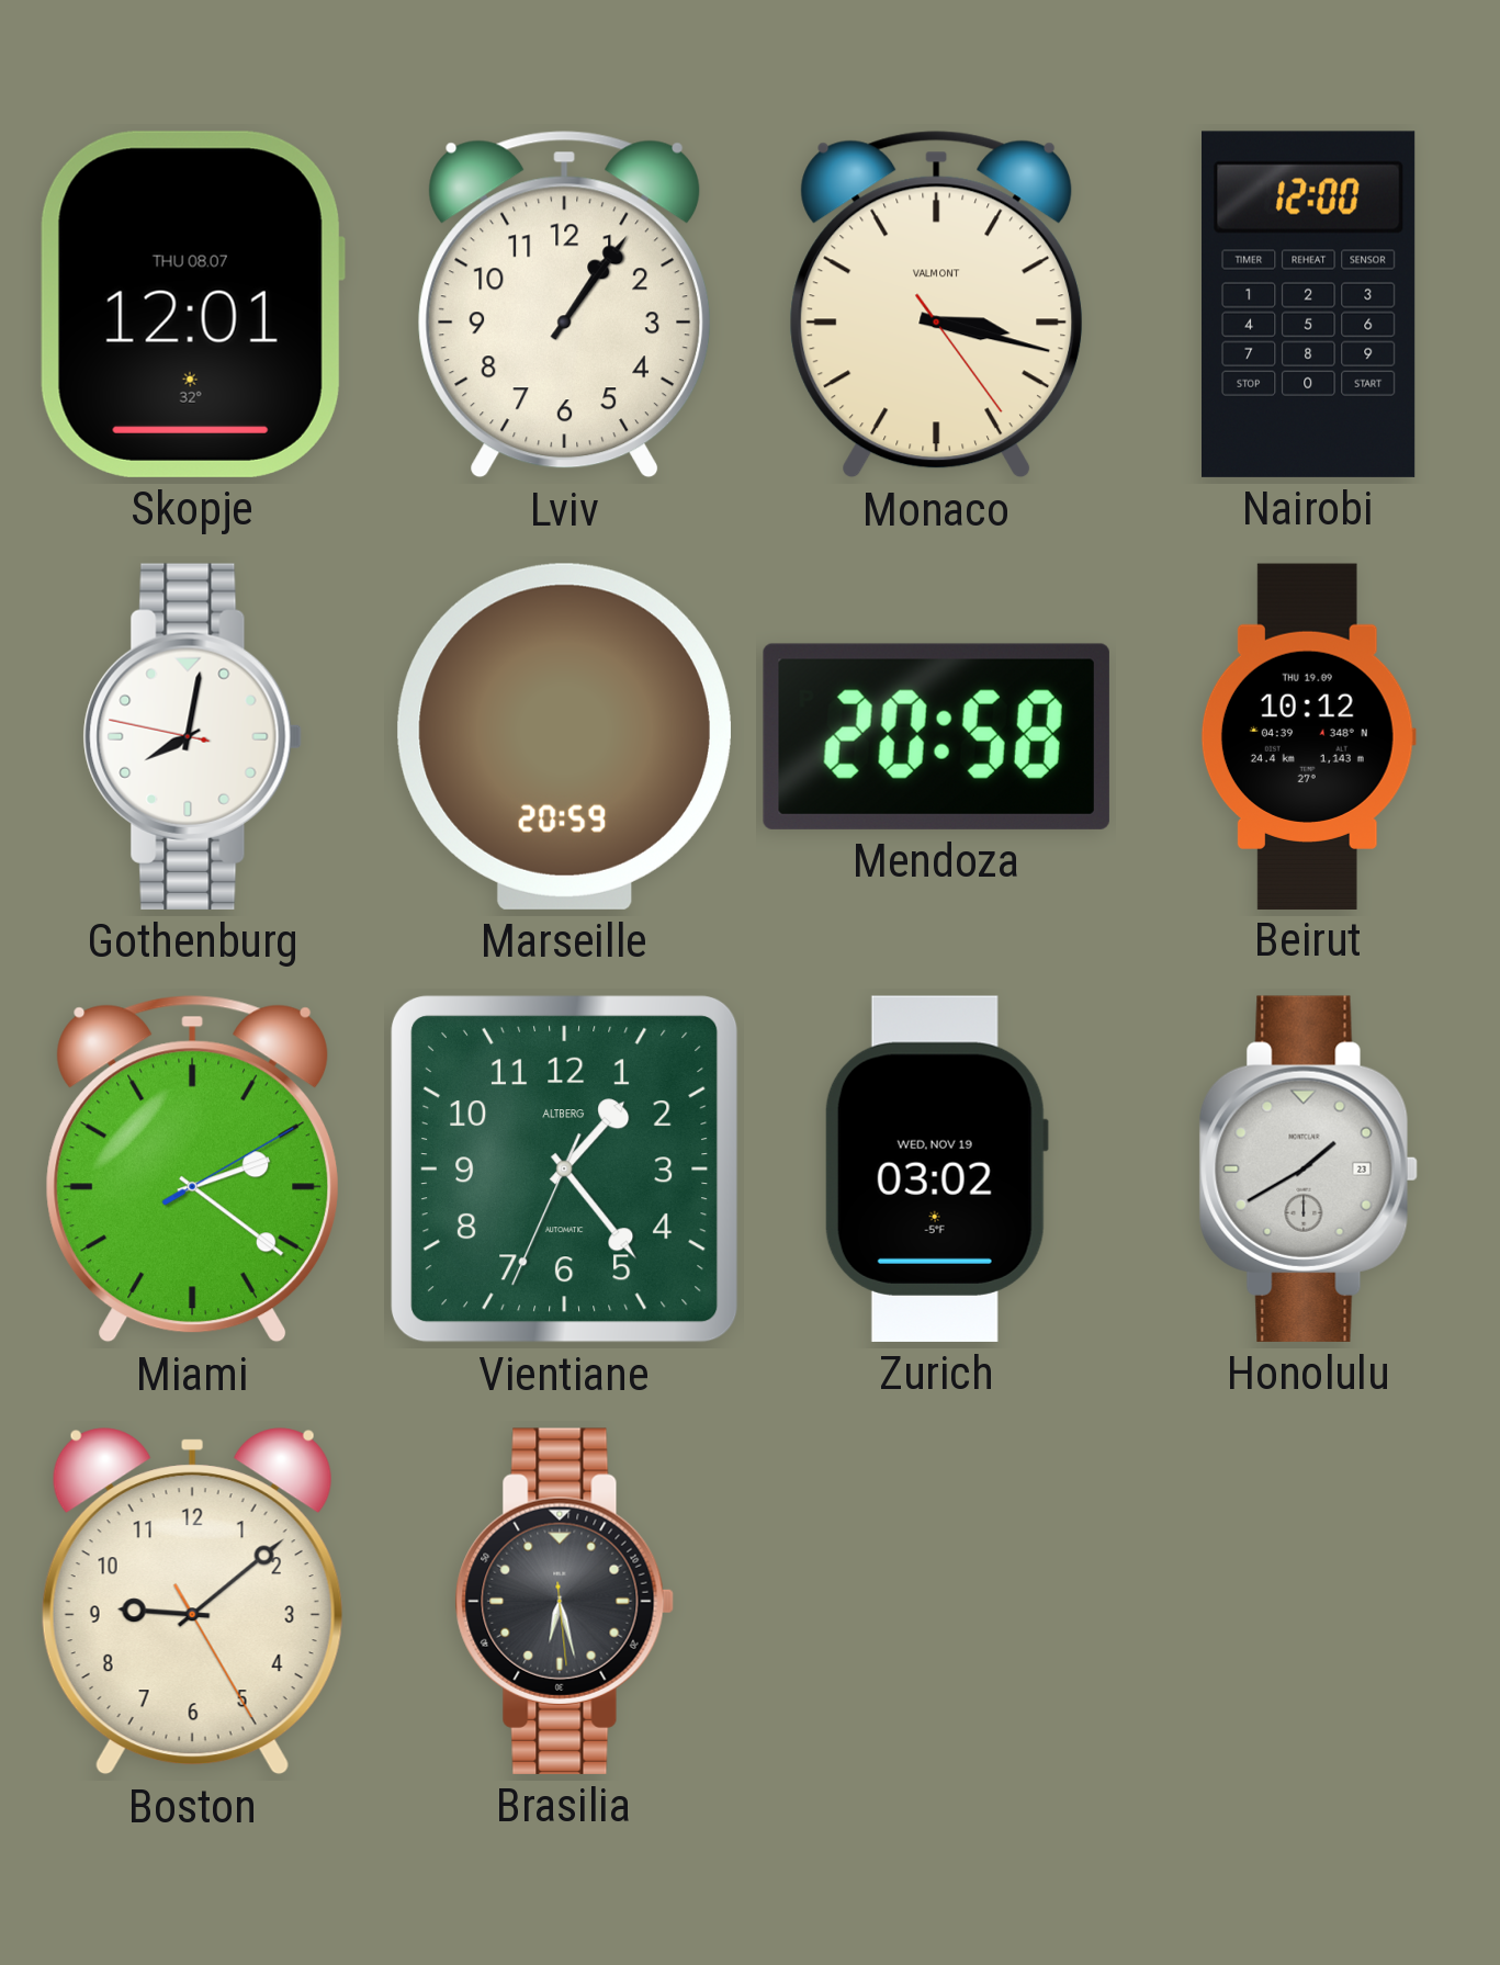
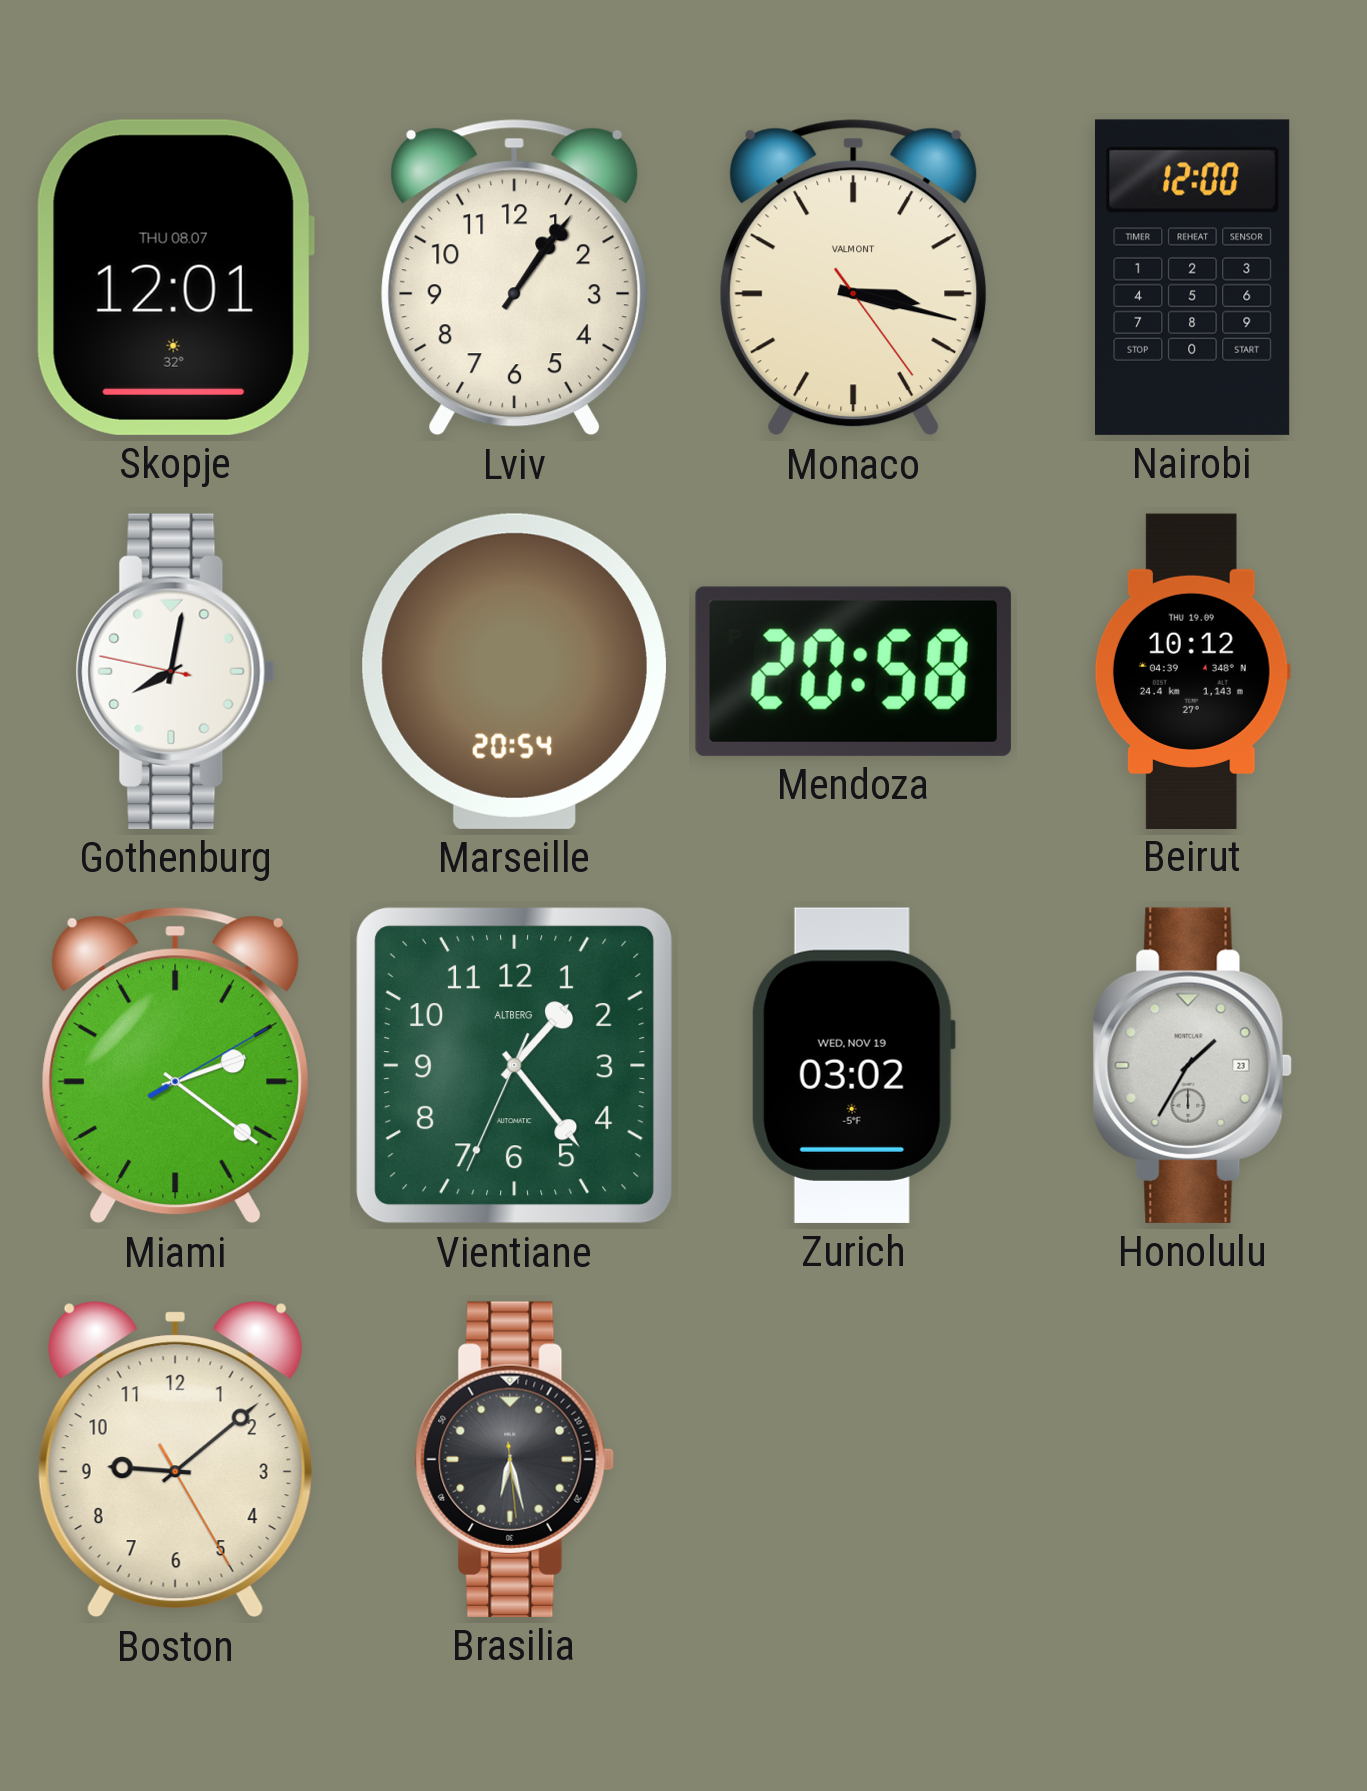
Marseille: 20:59 -> 20:54 (514, 671)
Honolulu: 1:40 -> 1:35 (1192, 1065)
